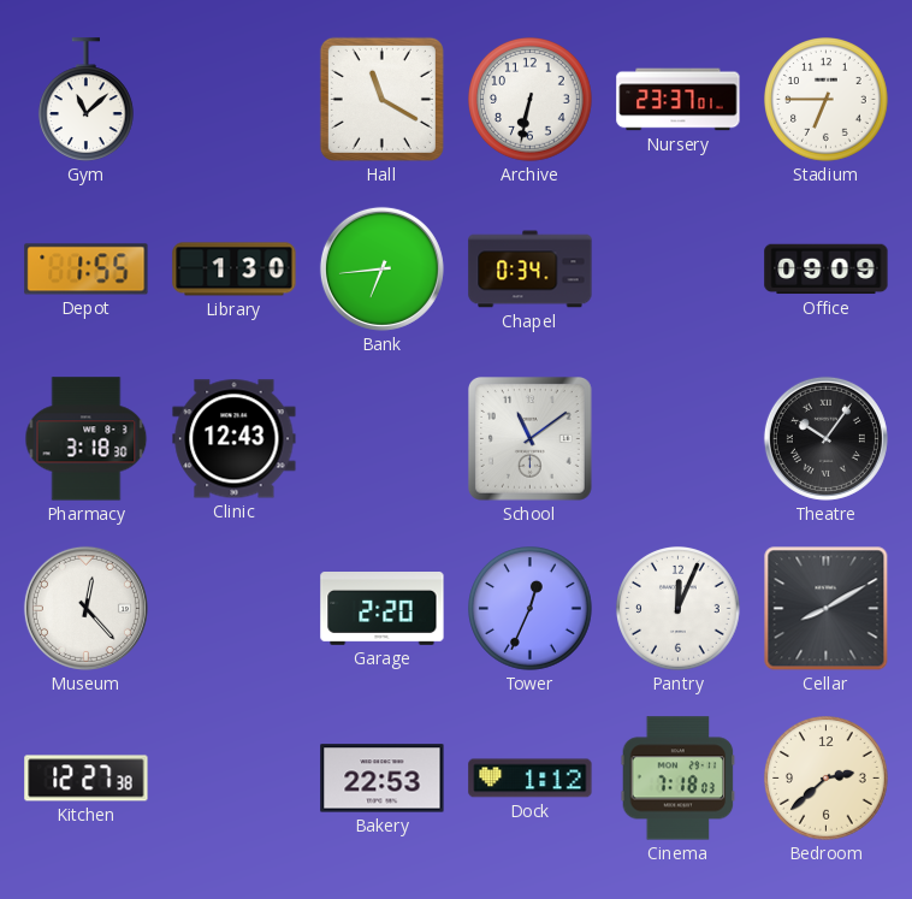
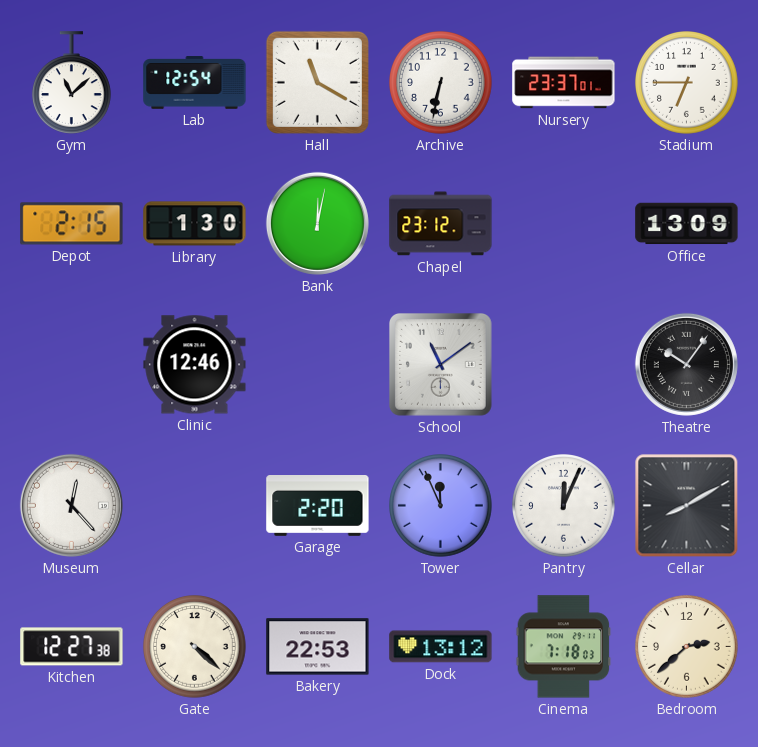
Lab: none -> 12:54 (195, 83)
Depot: 1:55 -> 2:15 (72, 224)
Bank: 6:44 -> 12:02 (317, 223)
Chapel: 0:34 -> 23:12 (441, 224)
Office: 09:09 -> 13:09 (687, 224)
Pharmacy: 3:18 -> none (87, 439)
Clinic: 12:43 -> 12:46 (195, 365)
Tower: 12:34 -> 11:56 (441, 506)
Gate: none -> 4:22 (195, 647)
Dock: 1:12 -> 13:12 (441, 647)
